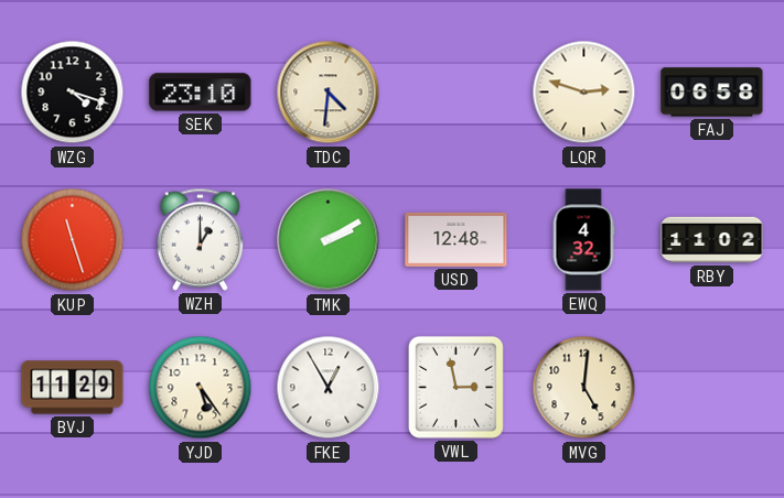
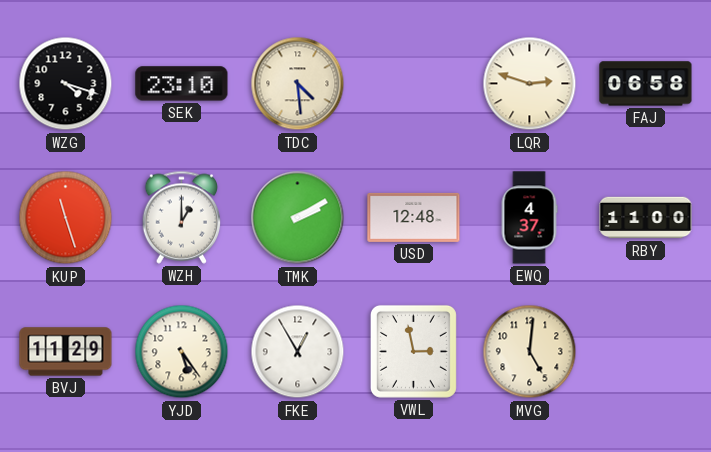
TDC: 4:31 -> 4:29 (298, 84)
EWQ: 4:32 -> 4:37 (529, 218)
RBY: 11:02 -> 11:00 (646, 218)
